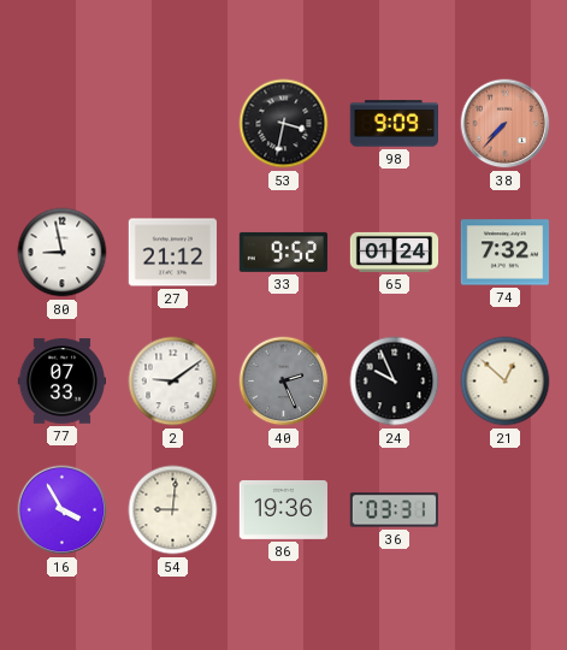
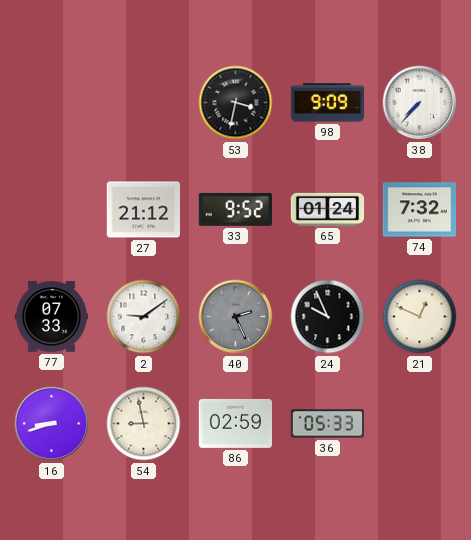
38 dial: salmon -> white (420, 103)
80: 8:58 -> none (63, 253)
21: 12:52 -> 12:49 (420, 317)
16: 3:55 -> 8:42 (52, 424)
54: 9:01 -> 8:58 (144, 424)
86: 19:36 -> 02:59 (235, 423)
36: 03:31 -> 05:33 (327, 424)
